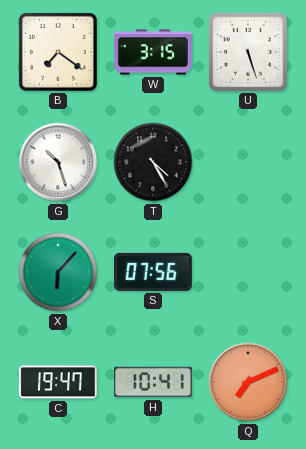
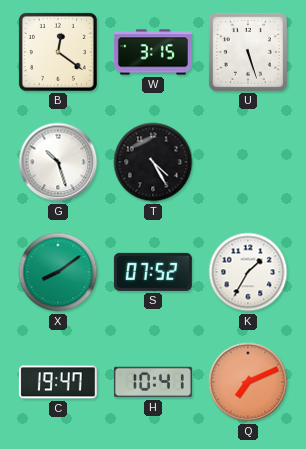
B: 7:21 -> 12:21 (58, 52)
X: 6:07 -> 8:09 (58, 272)
S: 07:56 -> 07:52 (153, 272)
K: none -> 1:35 (248, 272)
